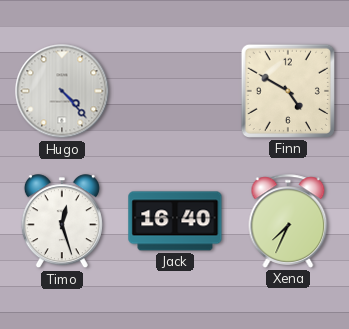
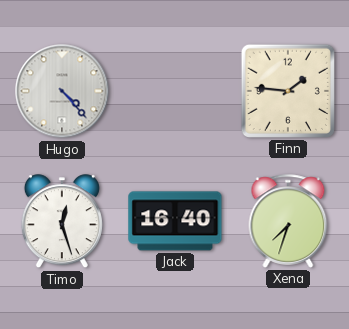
Finn: 4:50 -> 1:46 (288, 91)
Xena: 7:34 -> 7:33 (288, 221)
